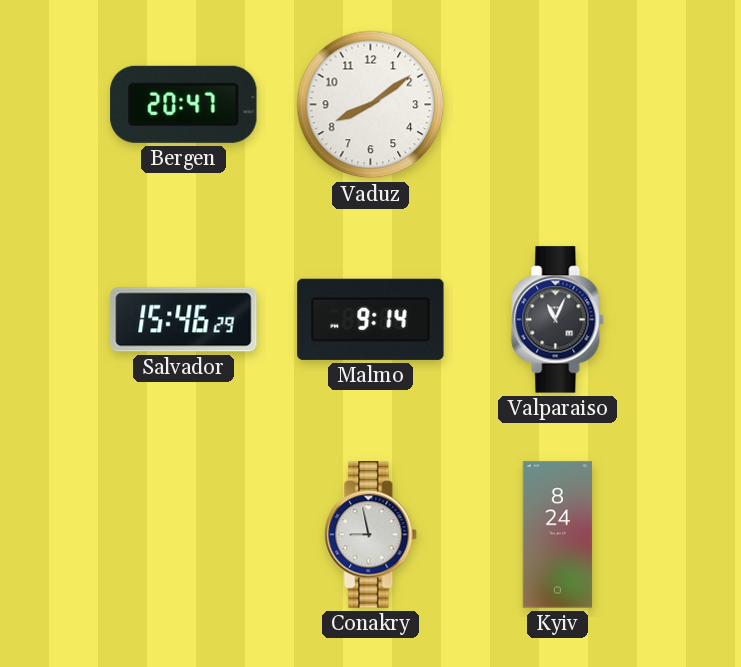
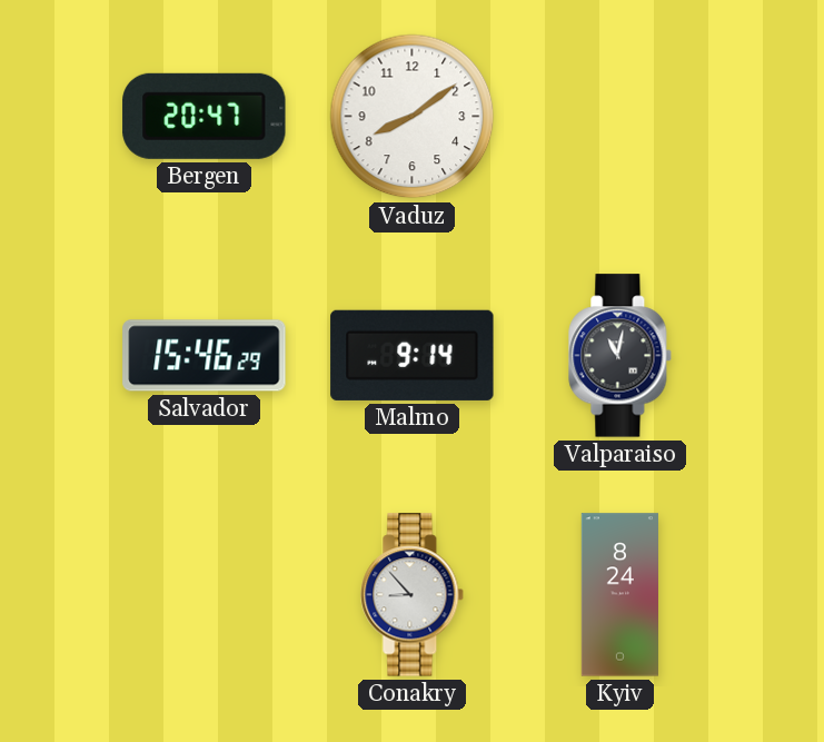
Valparaiso: 11:04 -> 11:02 (621, 356)
Conakry: 8:58 -> 8:53 (413, 595)
